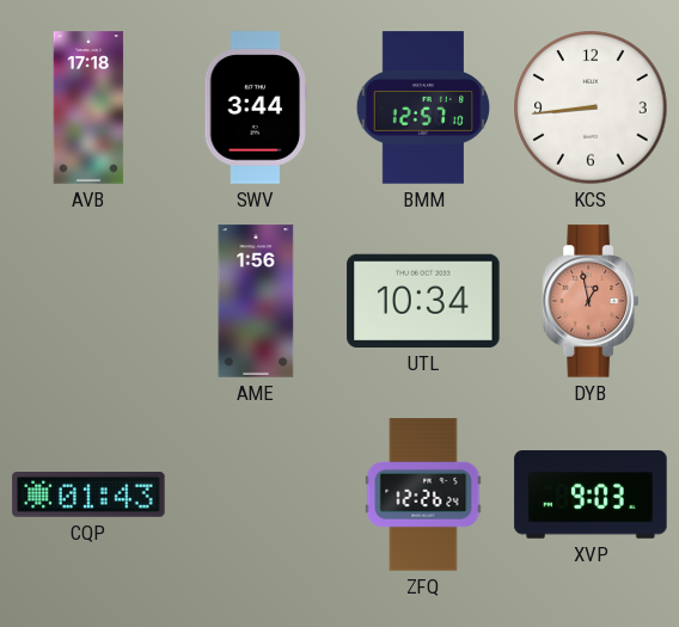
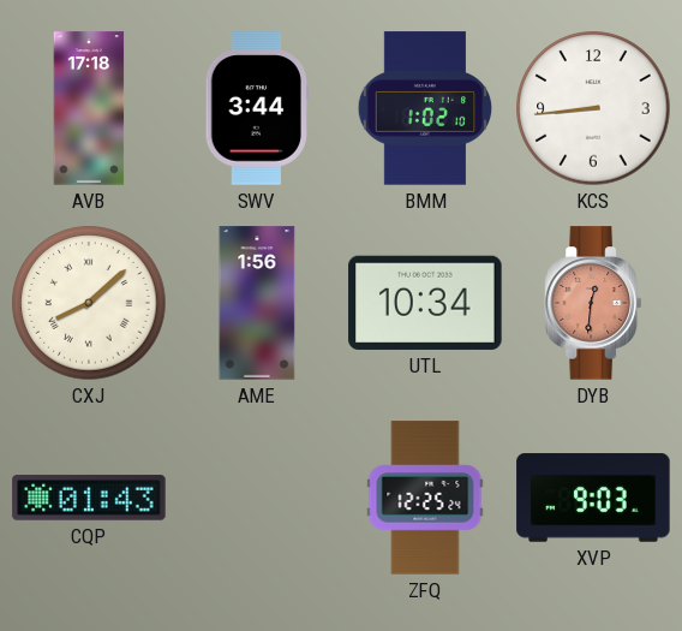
BMM: 12:57 -> 1:02 (425, 108)
CXJ: none -> 8:08 (89, 303)
DYB: 12:58 -> 12:31 (592, 303)
ZFQ: 12:26 -> 12:25 (425, 498)
